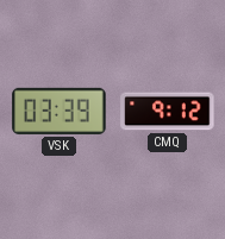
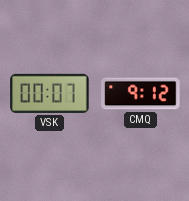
VSK: 03:39 -> 00:07 (50, 93)
